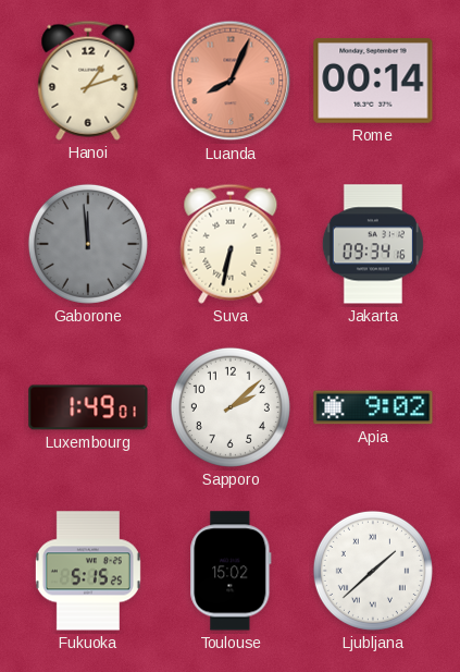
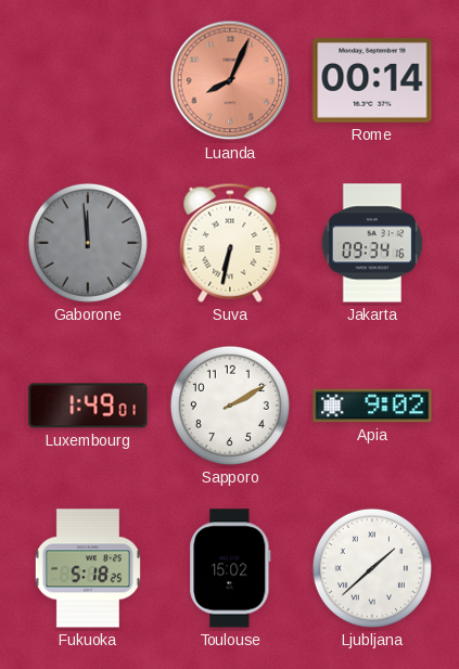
Hanoi: 1:12 -> none (88, 81)
Sapporo: 2:08 -> 2:10 (230, 406)
Fukuoka: 5:15 -> 5:18 (88, 568)
